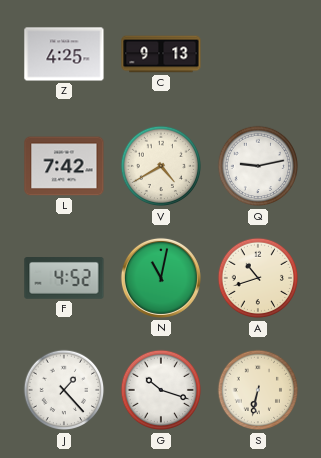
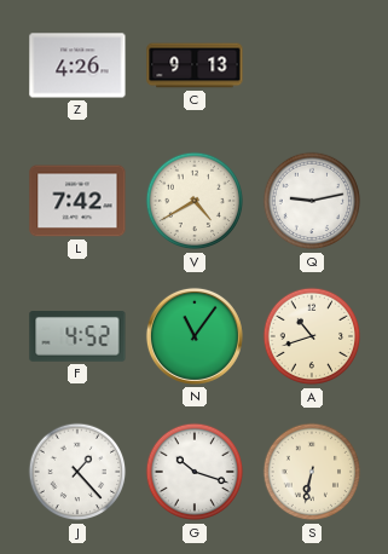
Z: 4:25 -> 4:26 (77, 65)
N: 11:02 -> 11:06 (195, 336)
